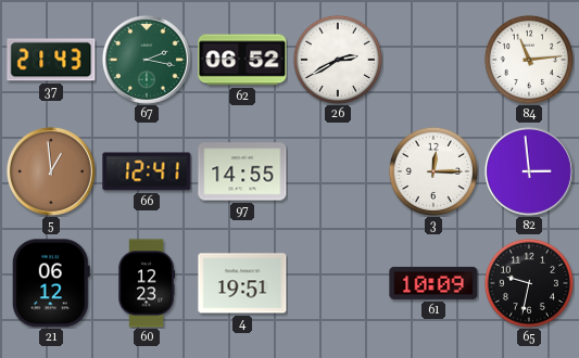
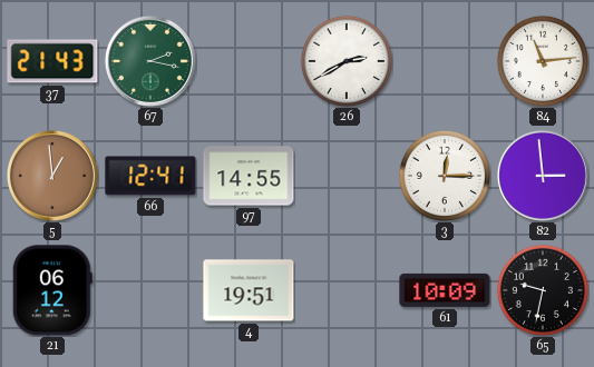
62: 06:52 -> none (242, 60)
60: 12:23 -> none (146, 283)
